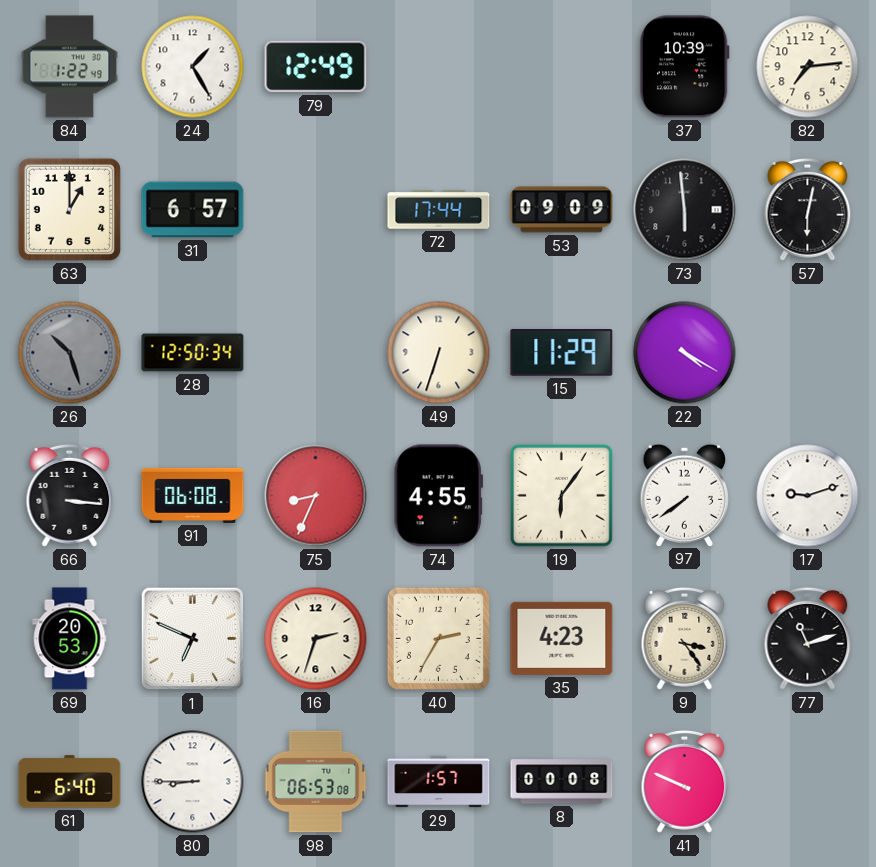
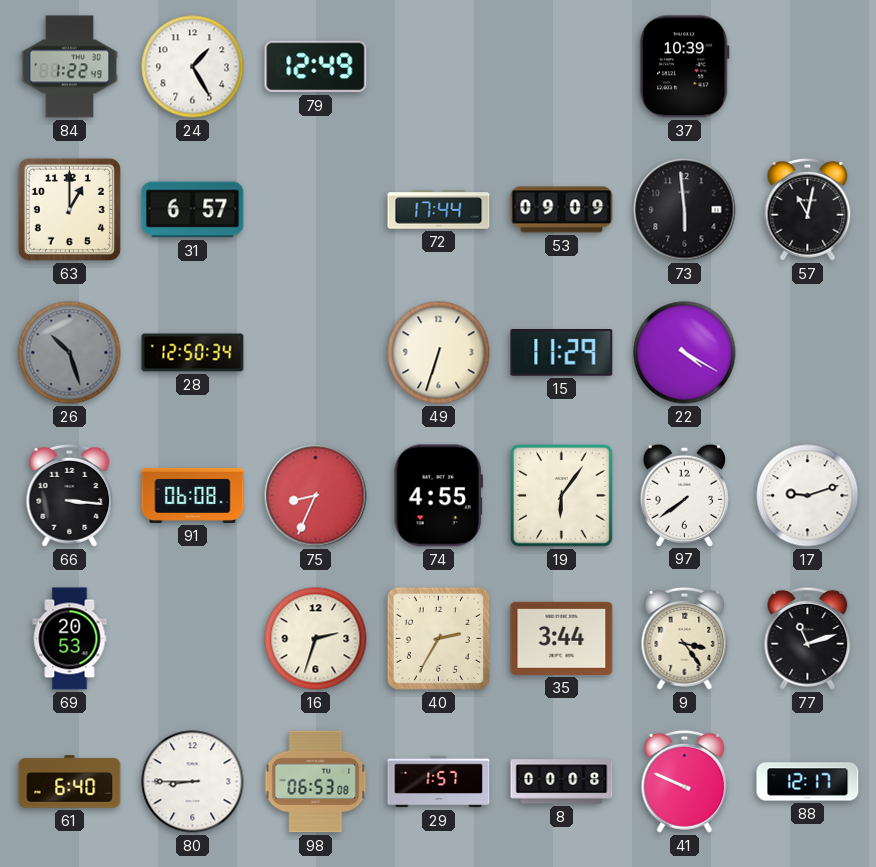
82: 7:14 -> none (808, 67)
57: 6:02 -> 11:02 (808, 209)
1: 6:49 -> none (193, 639)
35: 4:23 -> 3:44 (562, 638)
88: none -> 12:17 (808, 782)
